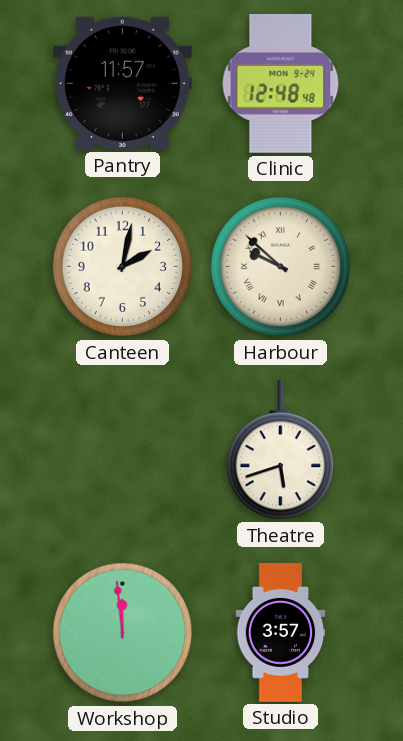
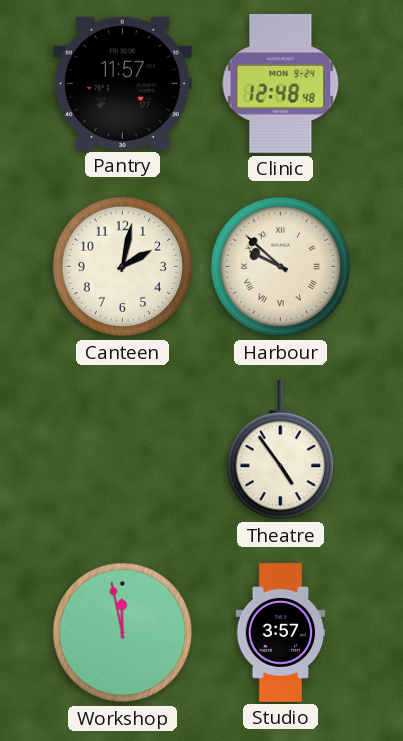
Theatre: 5:42 -> 4:54 (281, 450)
Workshop: 11:59 -> 11:58 (123, 633)
